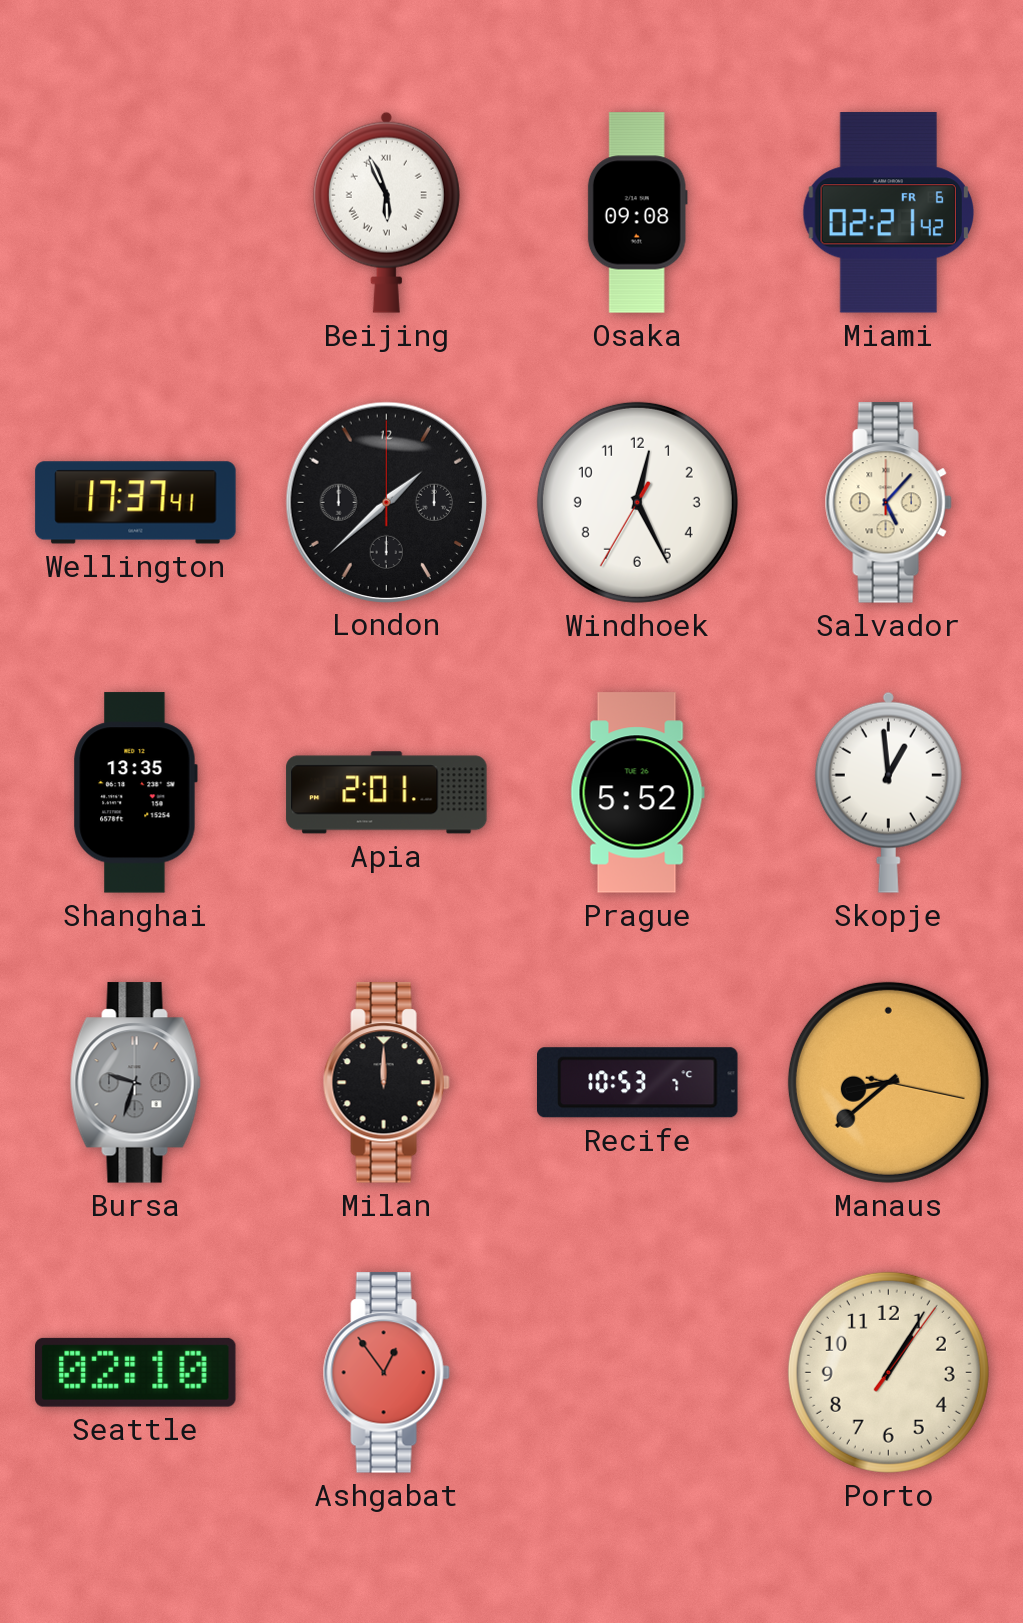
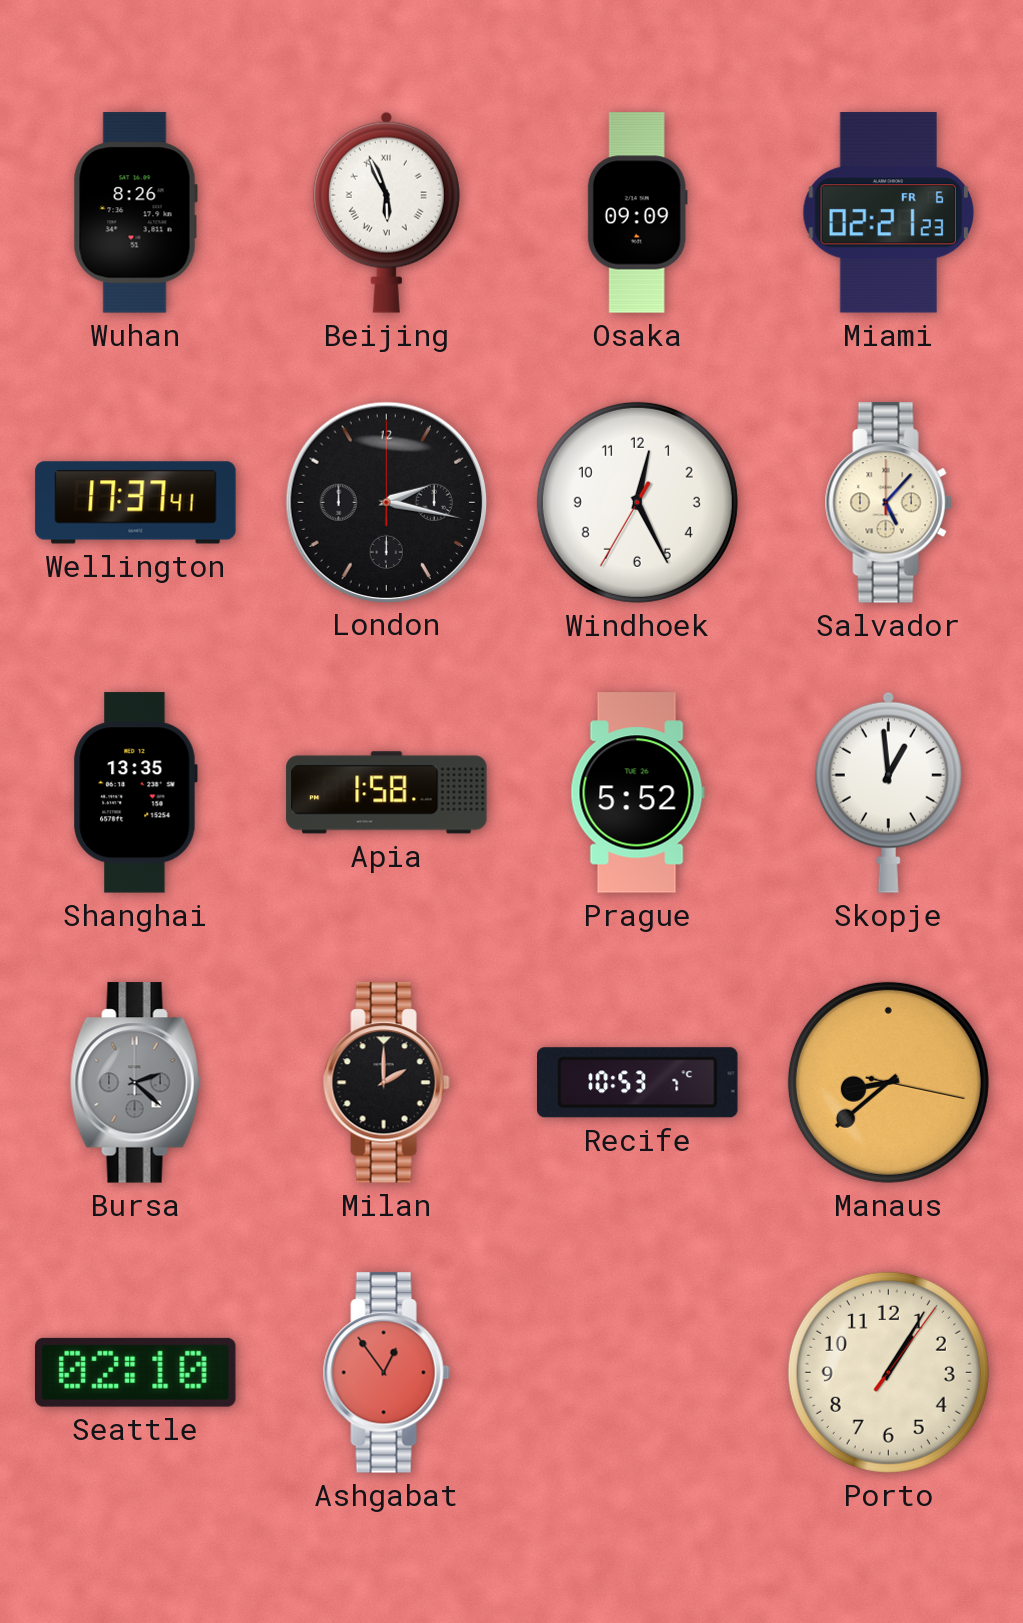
Wuhan: none -> 8:26 (135, 213)
Osaka: 09:08 -> 09:09 (637, 213)
Miami: 02:21:42 -> 02:21:23 (888, 213)
London: 1:38 -> 2:17 (386, 502)
Apia: 2:01 -> 1:58 (387, 793)
Bursa: 9:33 -> 2:22 (135, 1083)
Milan: 12:00 -> 2:00 (386, 1083)
